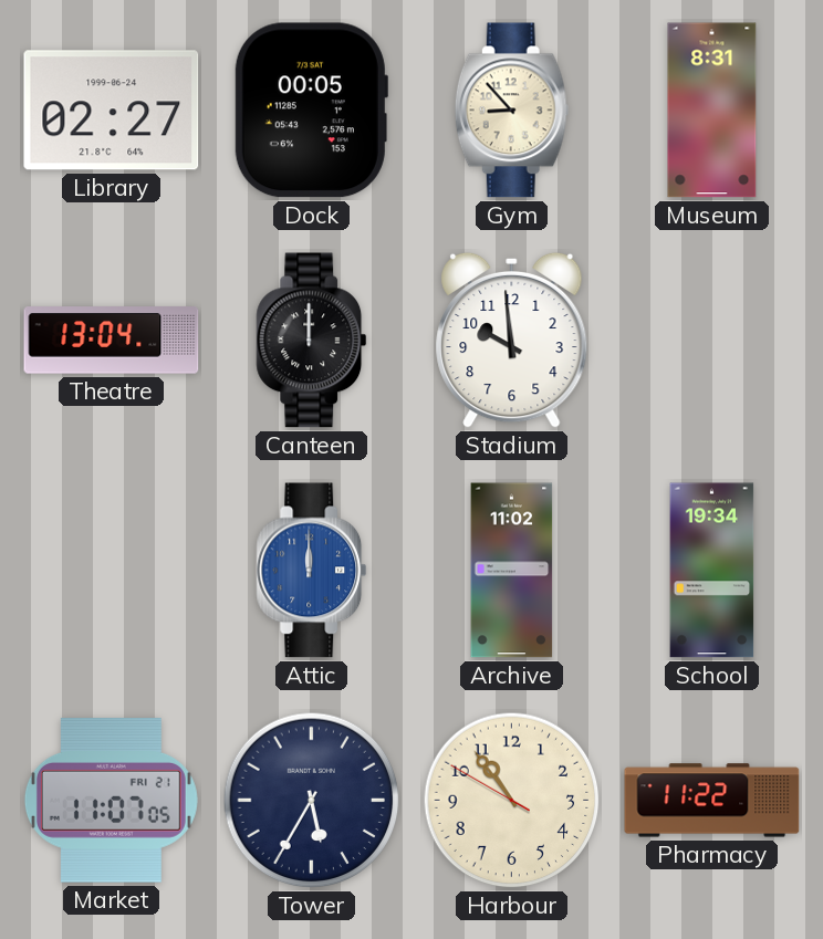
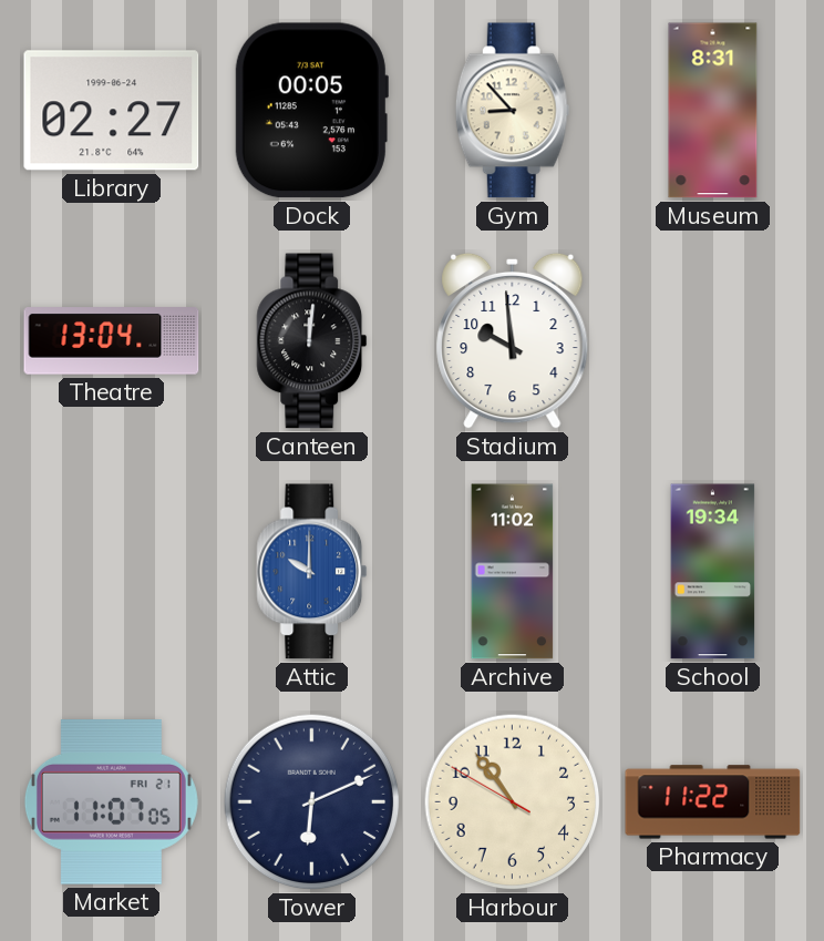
Canteen: 12:00 -> 12:01 (312, 341)
Attic: 12:00 -> 10:00 (312, 572)
Tower: 5:35 -> 6:11 (312, 802)
